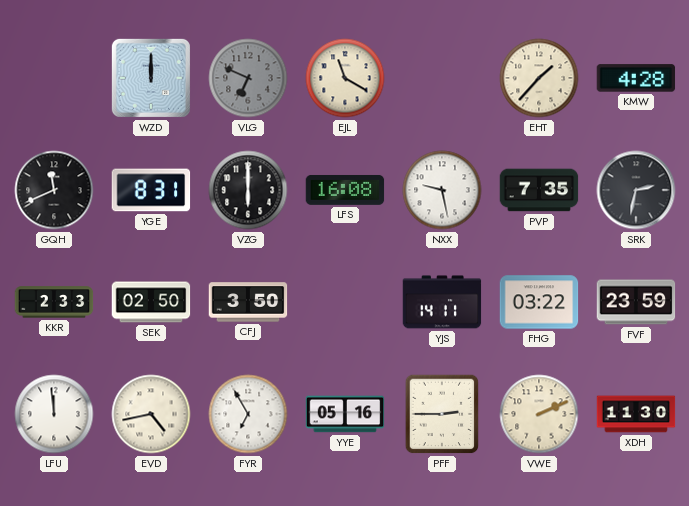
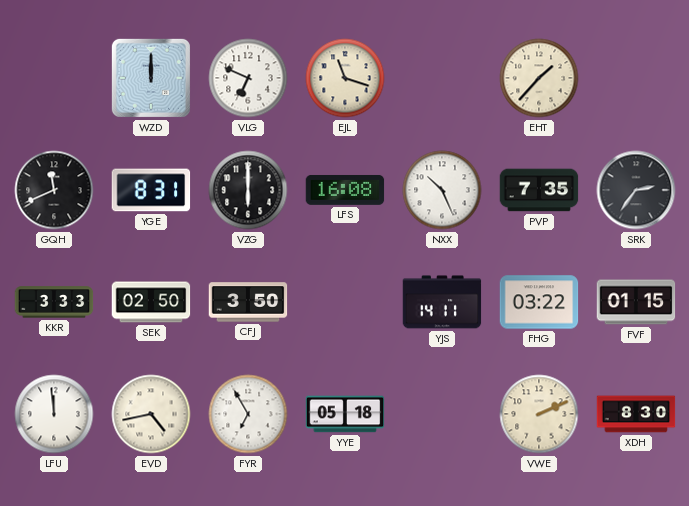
VLG dial: grey -> white (248, 78)
EJL: 11:20 -> 11:18 (345, 78)
KMW: 4:28 -> none (636, 78)
NXX: 9:28 -> 10:26 (442, 190)
SRK: 2:32 -> 2:36 (636, 190)
KKR: 2:33 -> 3:33 (54, 302)
FVF: 23:59 -> 01:15 (636, 302)
YYE: 05:16 -> 05:18 (345, 414)
PFF: 2:45 -> none (442, 414)
XDH: 11:30 -> 8:30 (636, 414)
